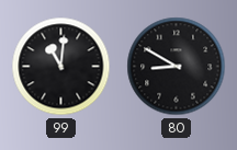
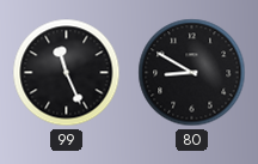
99: 11:01 -> 11:26 (67, 73)
